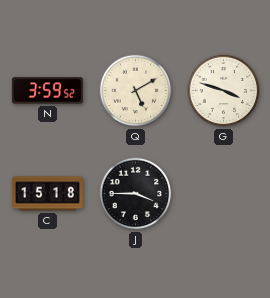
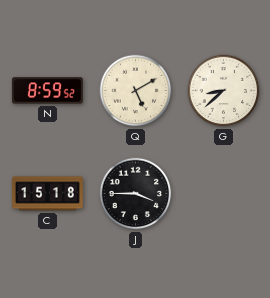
N: 3:59 -> 8:59 (47, 91)
G: 3:48 -> 8:38 (224, 91)
